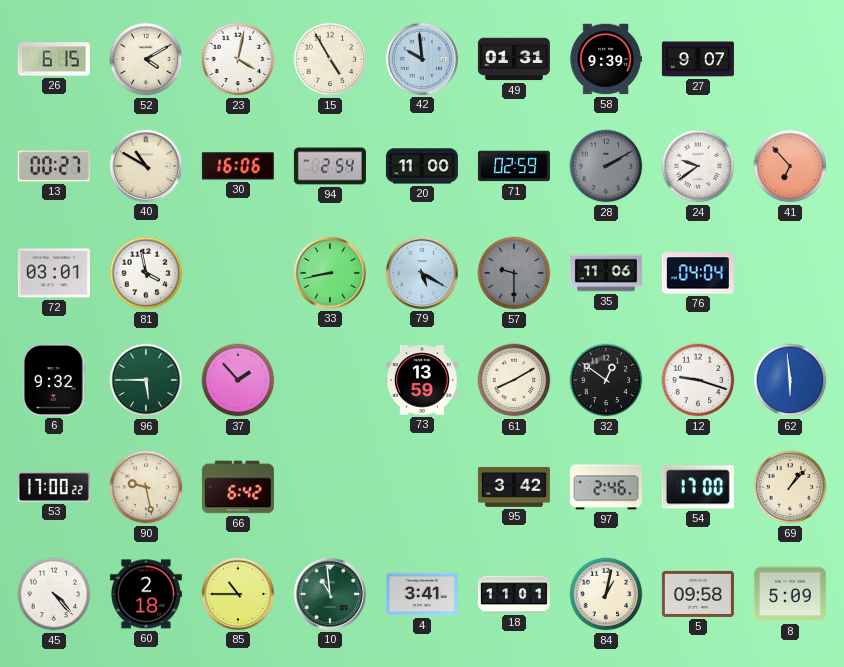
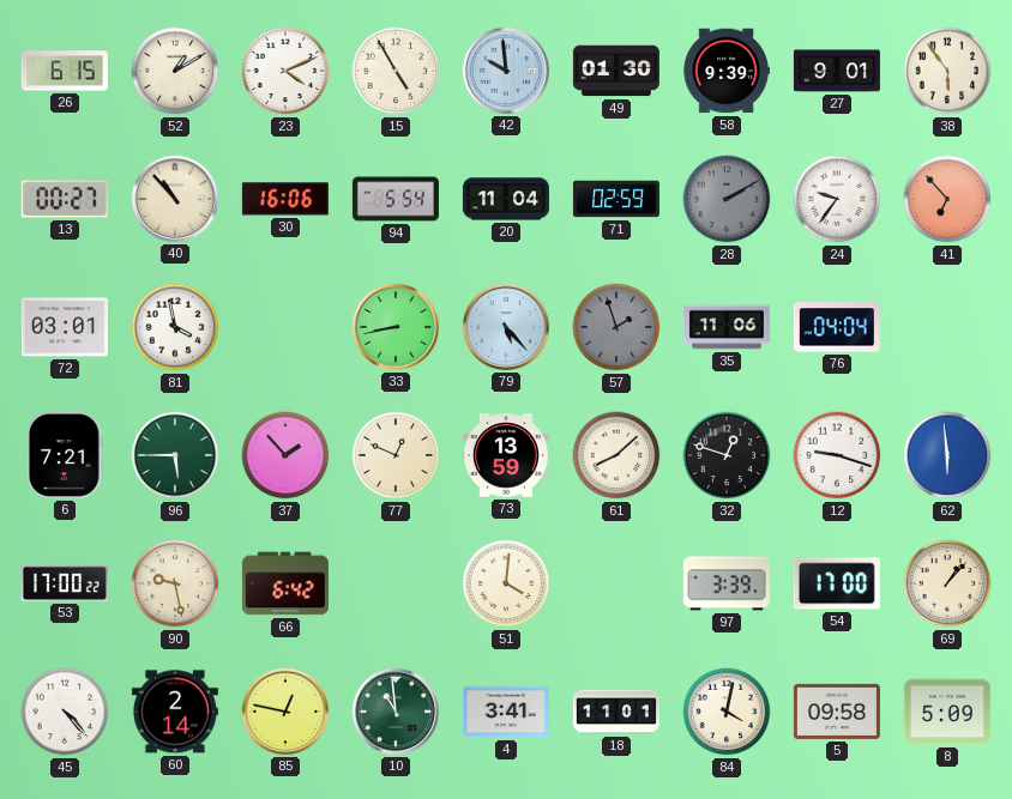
52: 4:10 -> 1:10 (175, 71)
23: 4:02 -> 4:11 (285, 71)
49: 01:31 -> 01:30 (616, 71)
27: 9:07 -> 9:01 (837, 71)
38: none -> 5:54 (947, 71)
40: 10:50 -> 10:53 (175, 199)
94: 2:54 -> 5:54 (396, 199)
20: 11:00 -> 11:04 (506, 199)
24: 9:39 -> 9:36 (837, 199)
79: 5:20 -> 5:23 (506, 327)
57: 9:30 -> 1:57 (616, 327)
6: 9:32 -> 7:21 (65, 455)
77: none -> 12:49 (396, 455)
61: 8:10 -> 8:08 (616, 455)
32: 12:51 -> 12:48 (727, 455)
51: none -> 4:01 (506, 583)
95: 3:42 -> none (514, 487)
97: 2:46 -> 3:39 (727, 583)
60: 2:18 -> 2:14 (175, 712)
85: 10:45 -> 12:47 (285, 712)
84: 1:02 -> 4:02 (727, 712)
